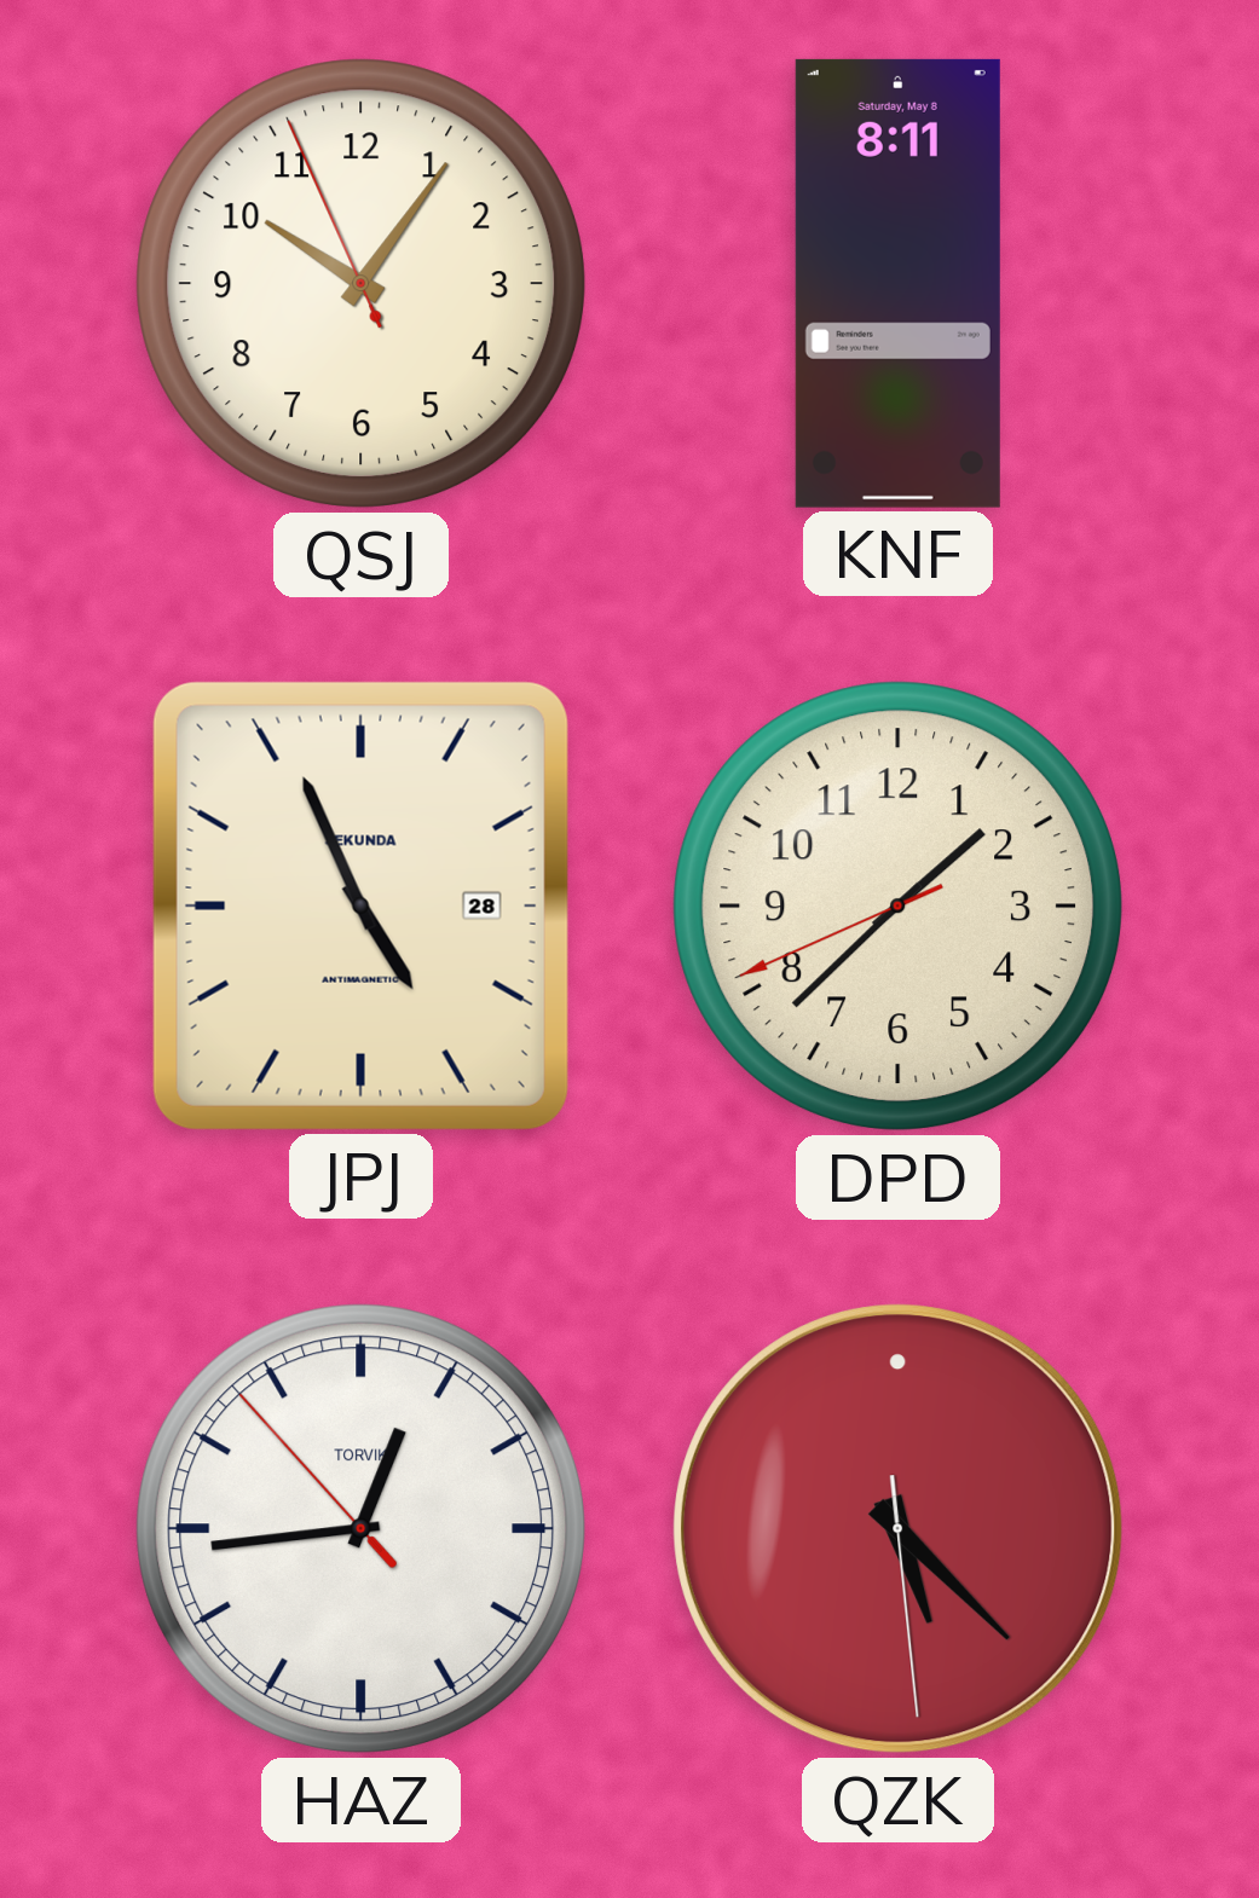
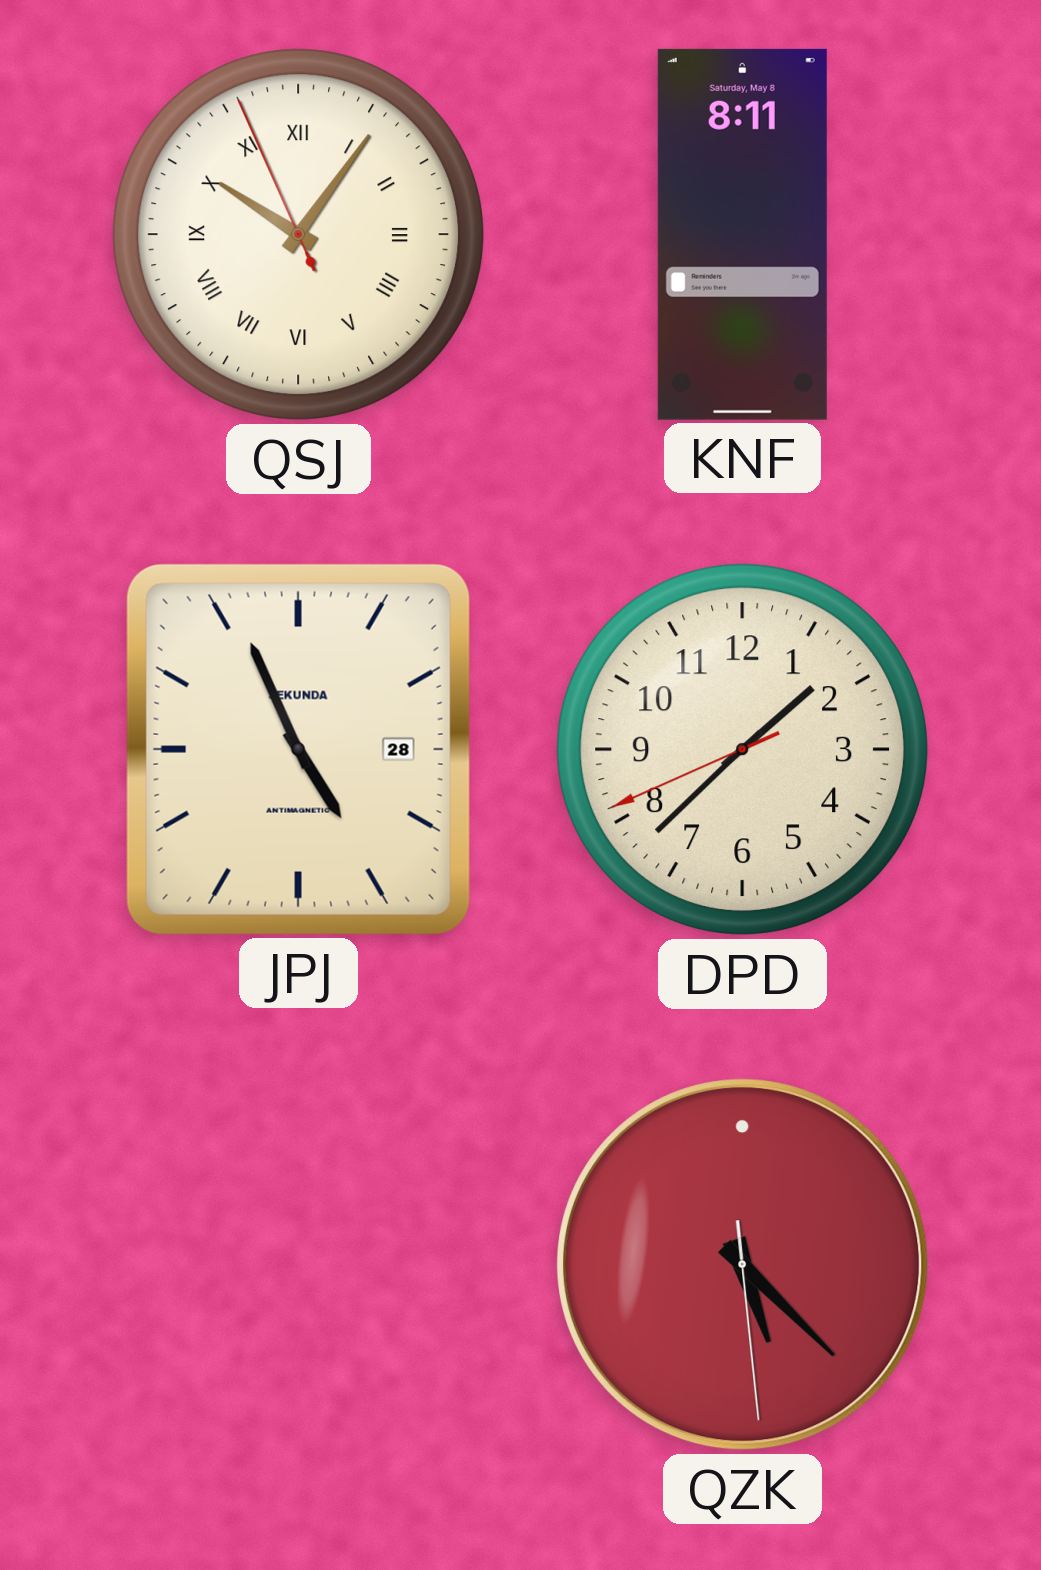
QSJ numerals: Arabic -> Roman (299, 235)
HAZ: 12:43 -> none (362, 1529)
